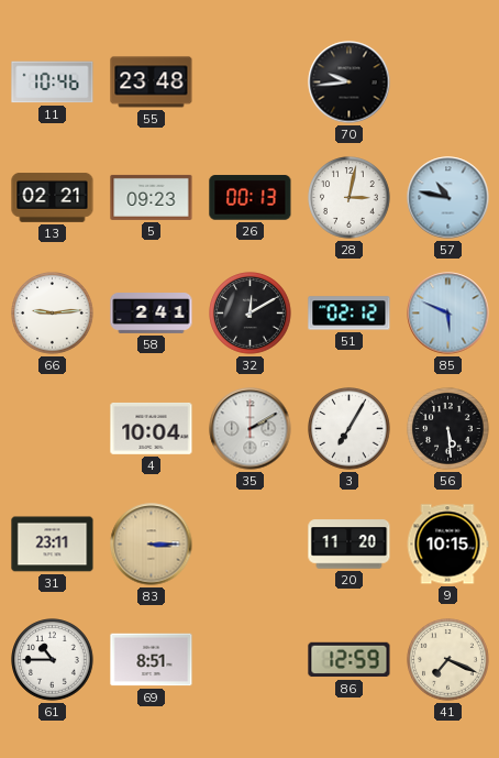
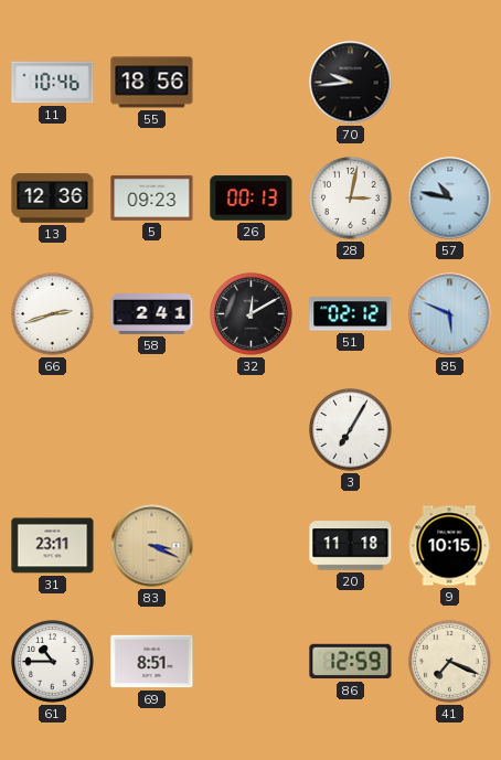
55: 23:48 -> 18:56 (152, 83)
13: 02:21 -> 12:36 (53, 199)
66: 9:14 -> 2:42 (53, 314)
4: 10:04 -> none (152, 428)
35: 2:10 -> none (251, 429)
56: 5:29 -> none (448, 429)
83: 3:15 -> 3:19 (152, 546)
20: 11:20 -> 11:18 (351, 546)
